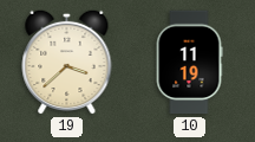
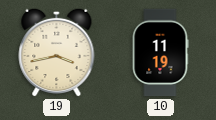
19: 3:38 -> 3:43 (57, 52)
